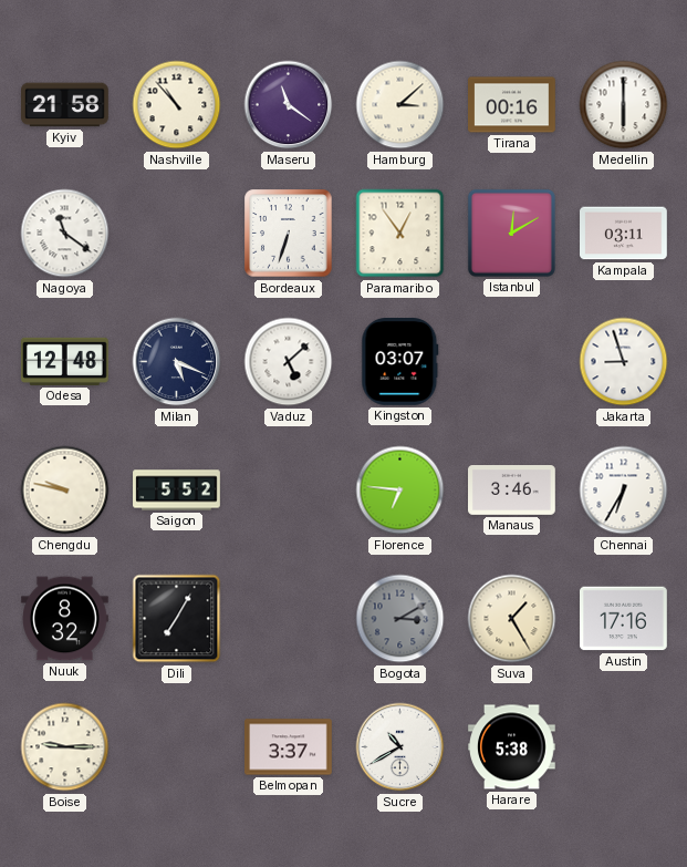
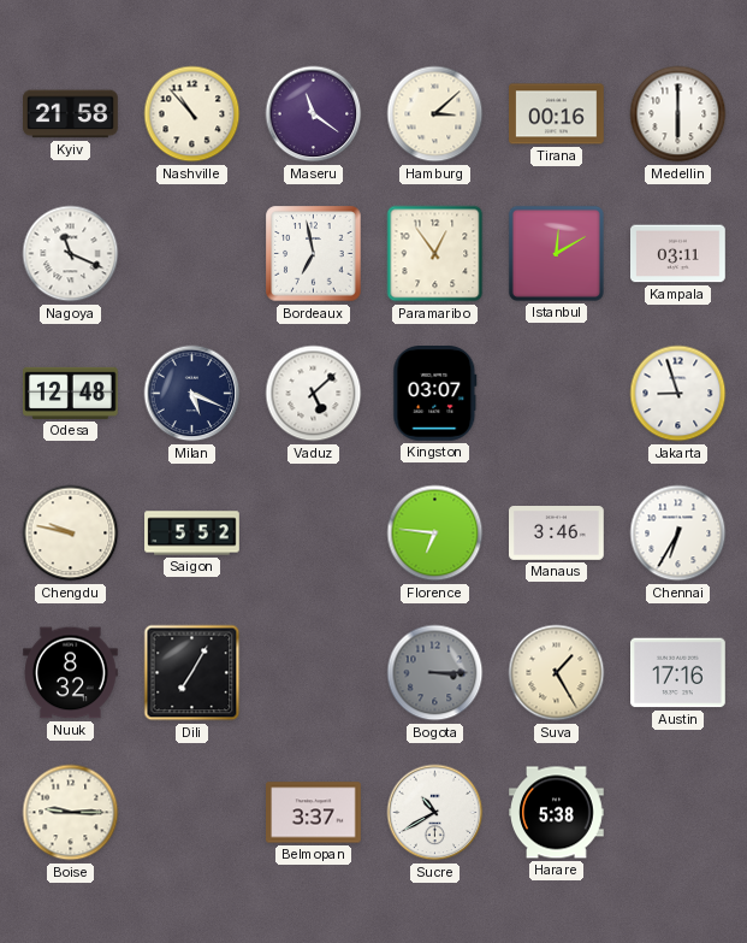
Nagoya: 11:21 -> 11:19 (71, 254)
Bordeaux: 6:33 -> 6:58 (314, 254)
Bogota: 3:10 -> 3:15 (435, 673)
